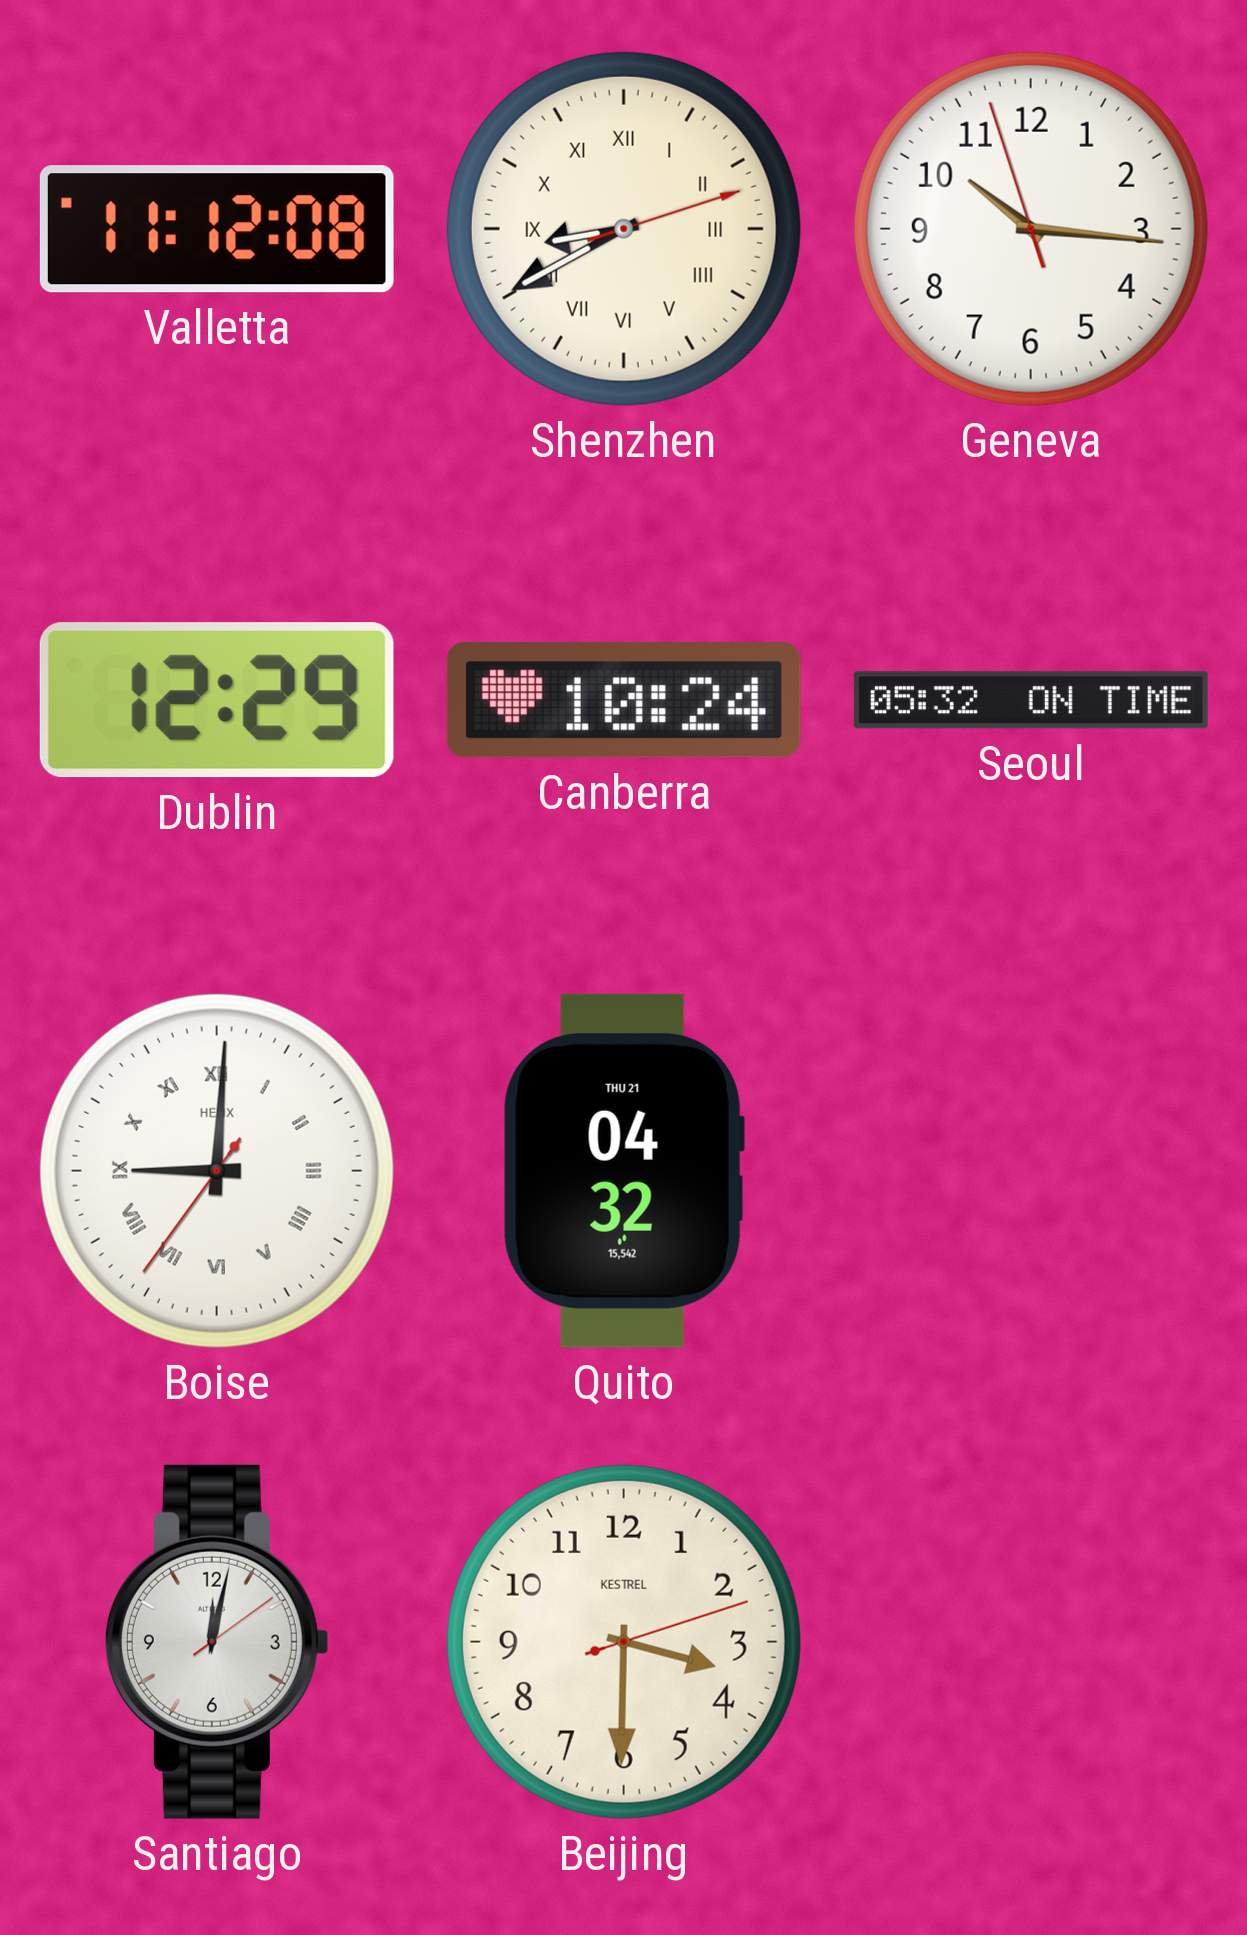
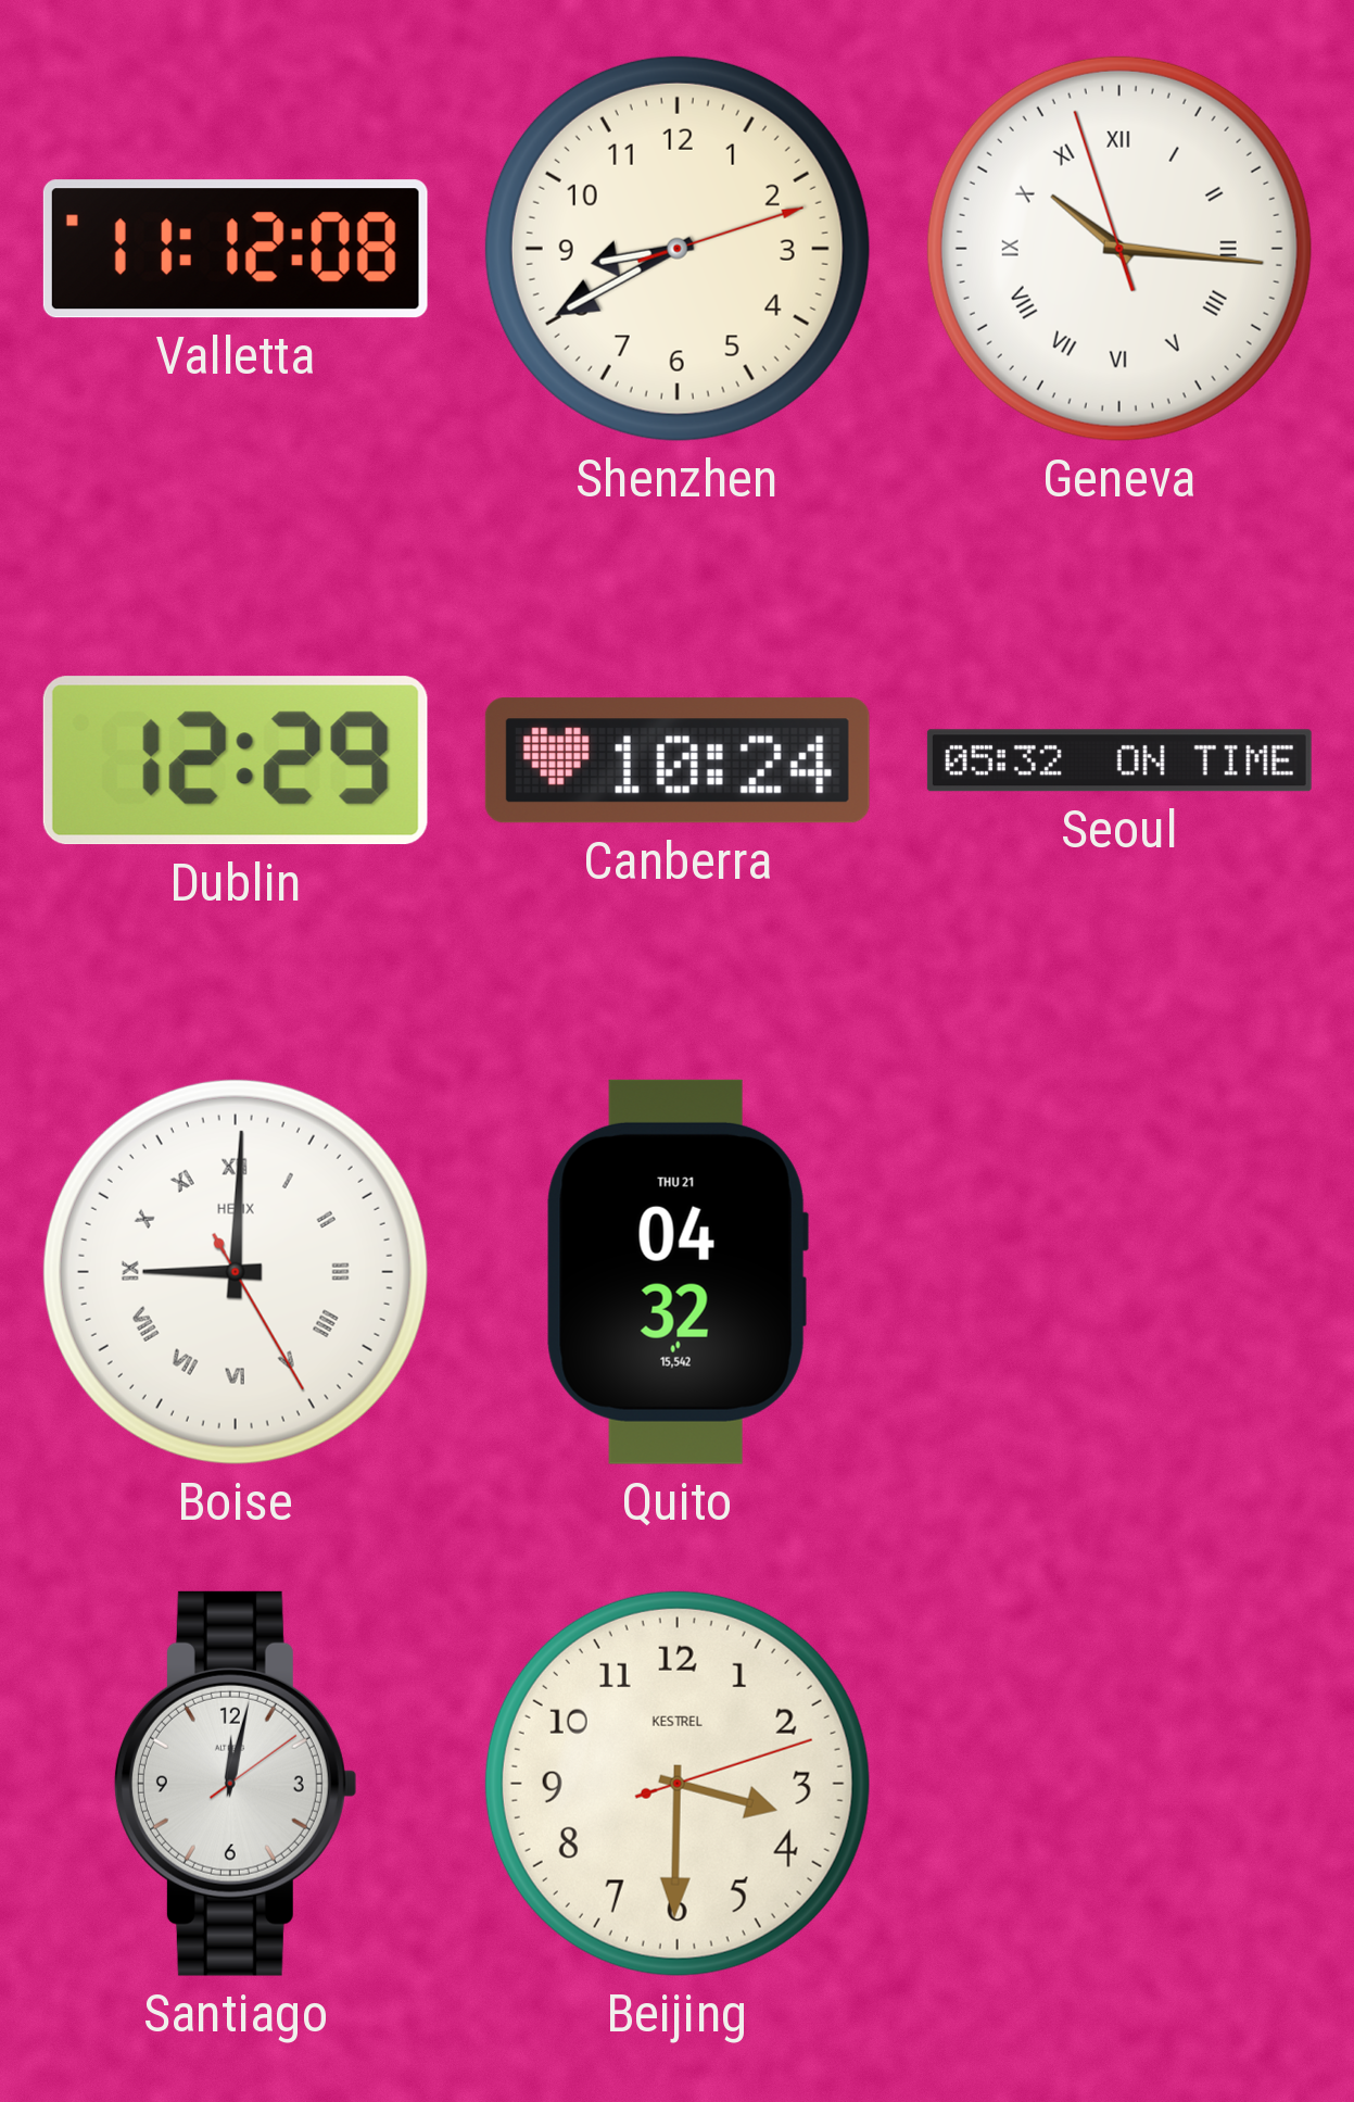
Shenzhen numerals: Roman -> Arabic (678, 249)
Geneva numerals: Arabic -> Roman (1119, 249)
Boise: 9:00:36 -> 9:00:25 (236, 1272)
